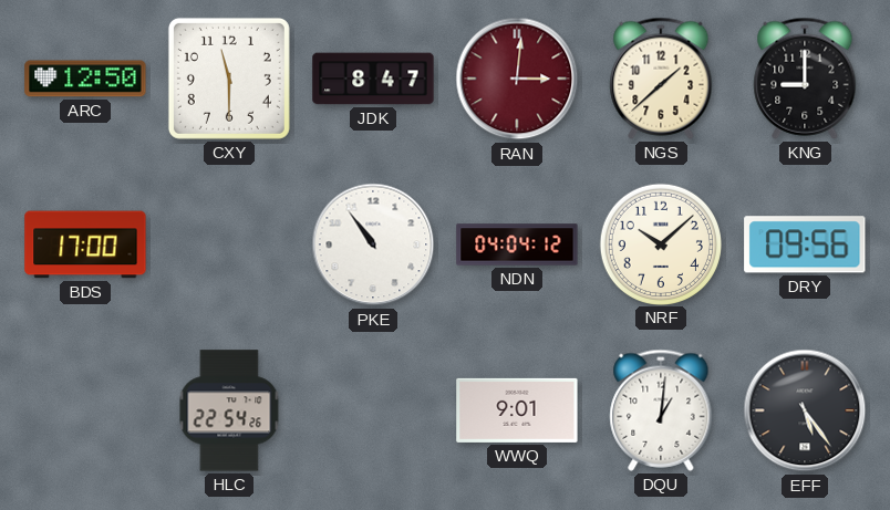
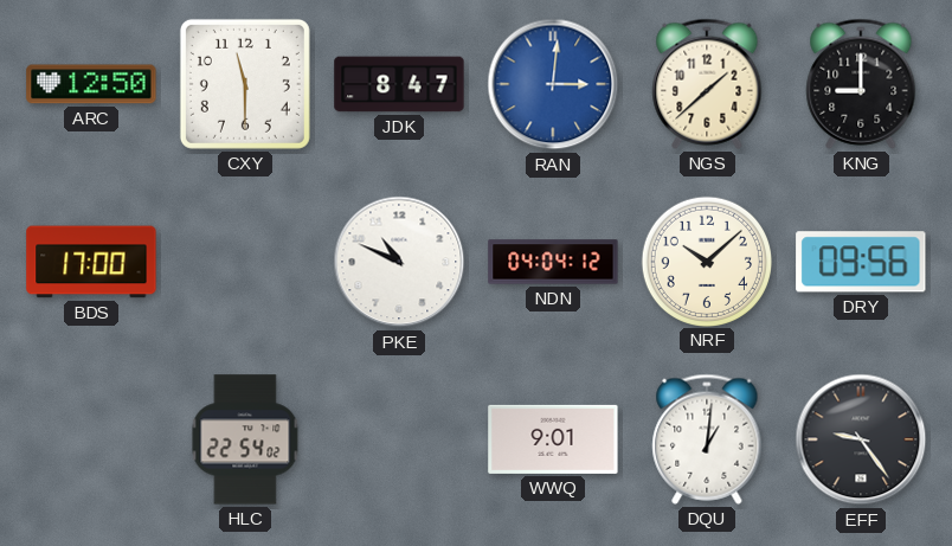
RAN dial: burgundy -> blue (553, 84)
PKE: 10:54 -> 10:49 (399, 262)
HLC: 22:54:26 -> 22:54:02 (245, 439)
EFF: 5:24 -> 9:24 (861, 439)
